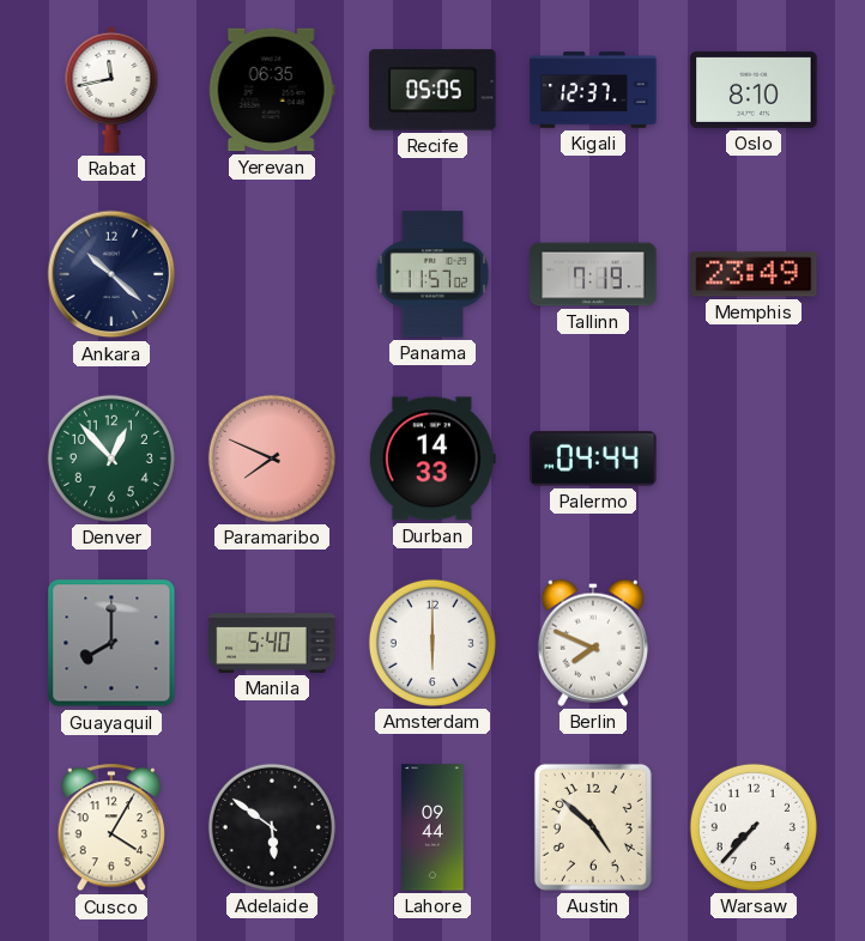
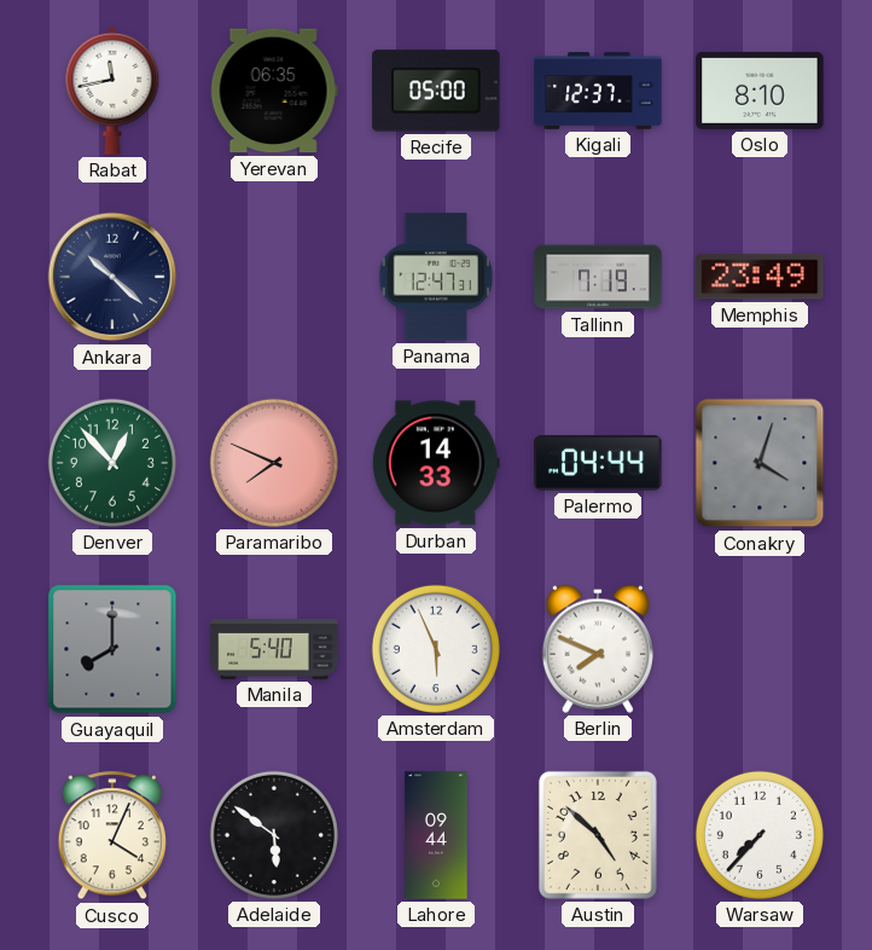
Recife: 05:05 -> 05:00 (436, 91)
Panama: 11:57 -> 12:47 (436, 277)
Conakry: none -> 4:03 (760, 463)
Amsterdam: 6:00 -> 5:56 (436, 649)
Cusco: 4:05 -> 4:04 (111, 836)
